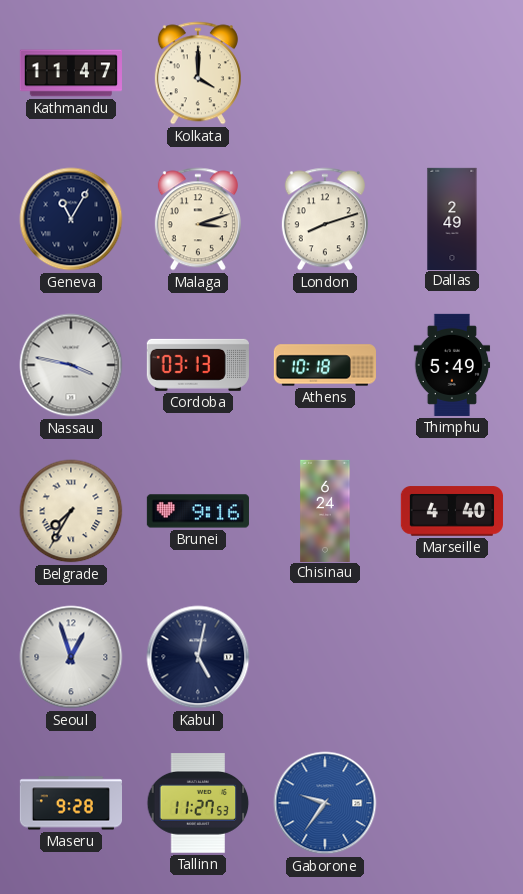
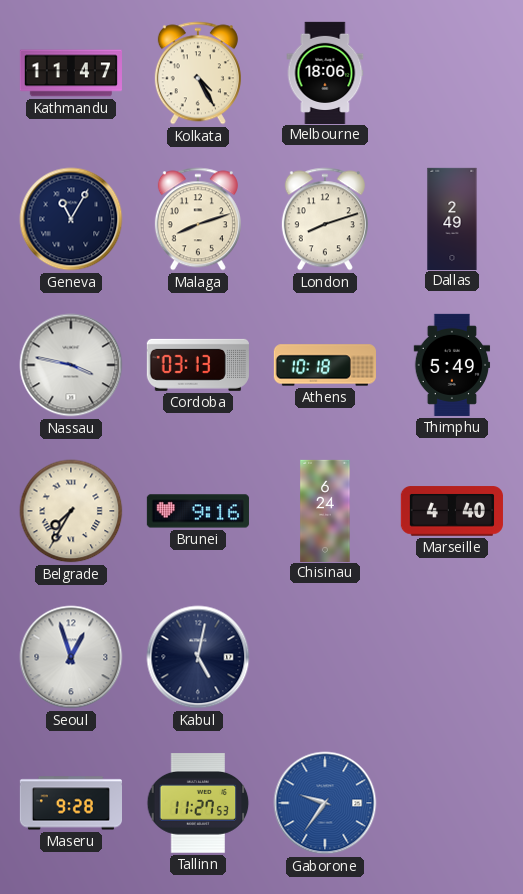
Kolkata: 4:00 -> 4:25 (198, 73)
Melbourne: none -> 18:06 (325, 72)
Malaga: 3:12 -> 8:12 (198, 219)
